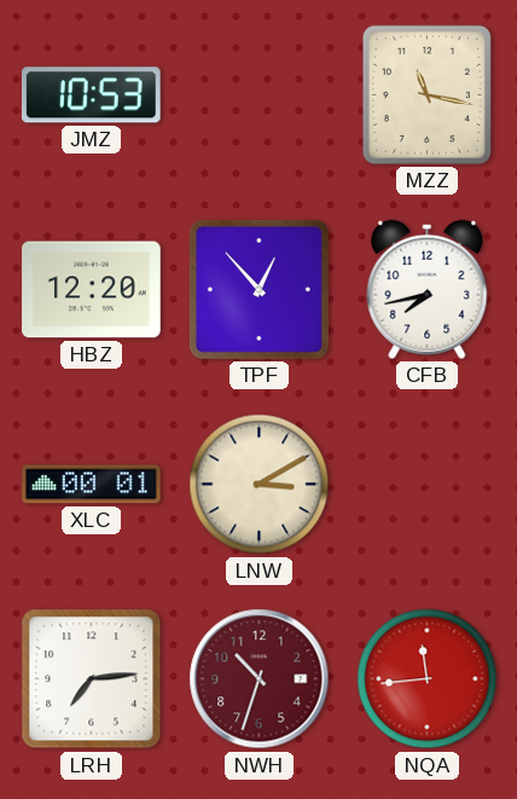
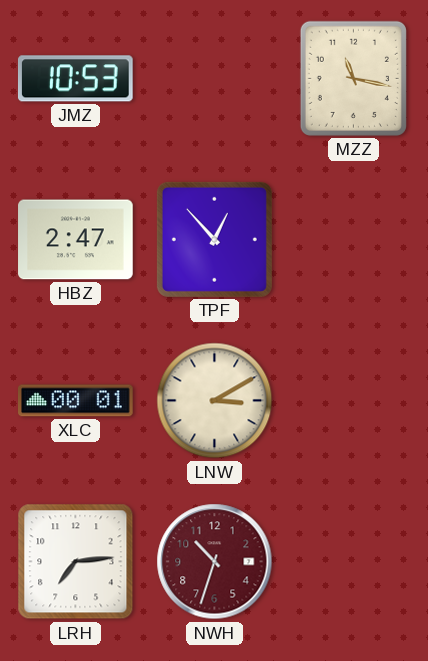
HBZ: 12:20 -> 2:47 (76, 240)
CFB: 7:43 -> none (428, 289)
NQA: 11:44 -> none (428, 679)
